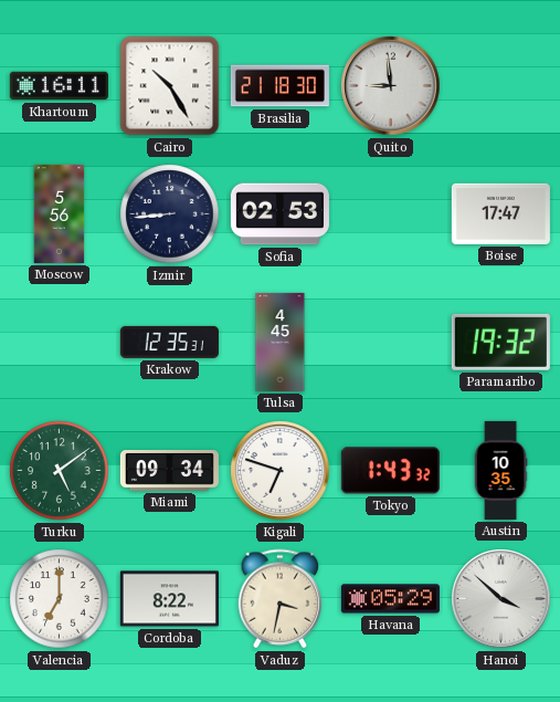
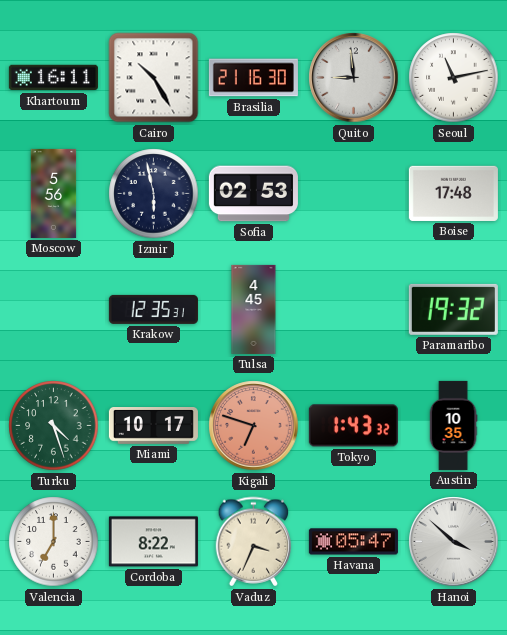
Brasilia: 21:18 -> 21:16 (253, 78)
Seoul: none -> 11:13 (454, 78)
Izmir: 8:44 -> 5:58 (154, 194)
Boise: 17:47 -> 17:48 (453, 193)
Turku: 5:09 -> 4:27 (54, 426)
Miami: 09:34 -> 10:17 (153, 426)
Kigali dial: white -> salmon (254, 426)
Vaduz: 3:32 -> 3:34 (254, 542)
Havana: 05:29 -> 05:47 (353, 542)
